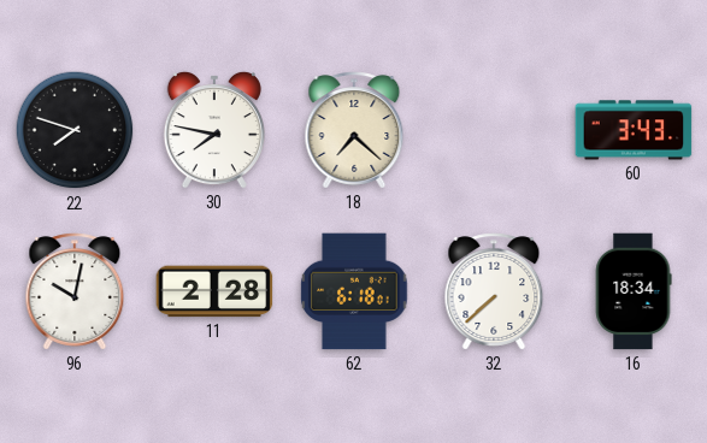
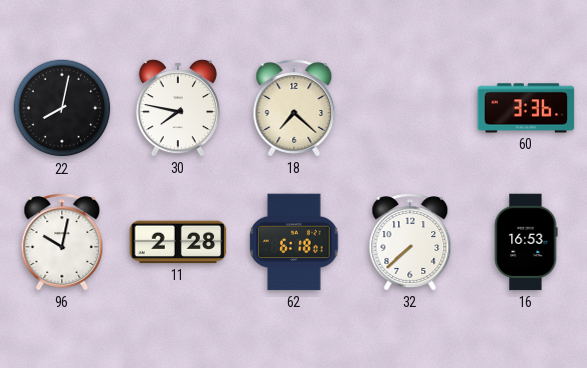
22: 7:48 -> 8:02 (62, 108)
60: 3:43 -> 3:36 (526, 108)
16: 18:34 -> 16:53 (526, 242)
